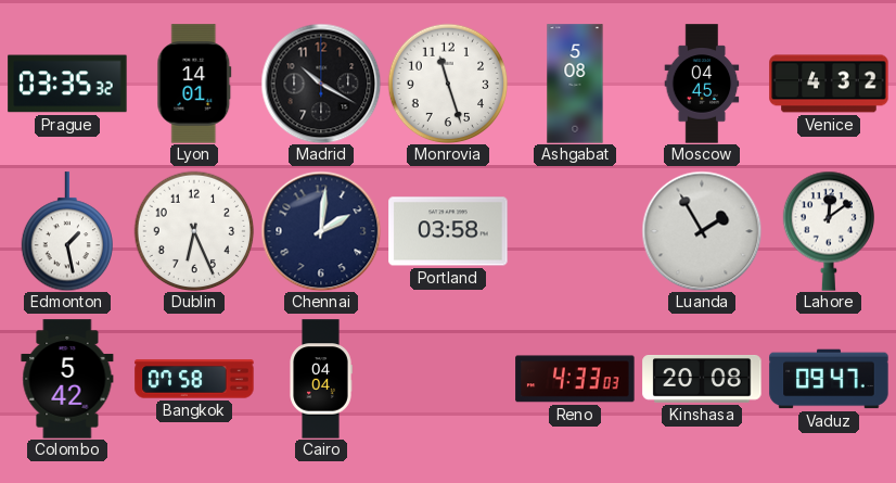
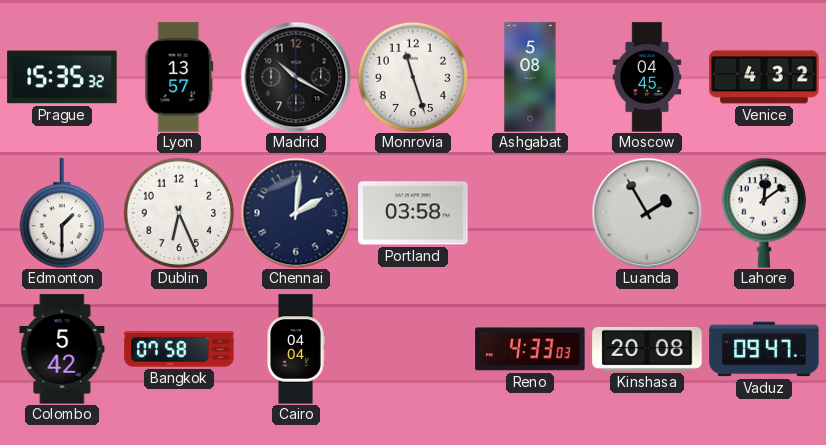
Prague: 03:35 -> 15:35 (62, 77)
Lyon: 14:01 -> 13:57 (179, 77)
Edmonton: 1:28 -> 1:30 (61, 213)
